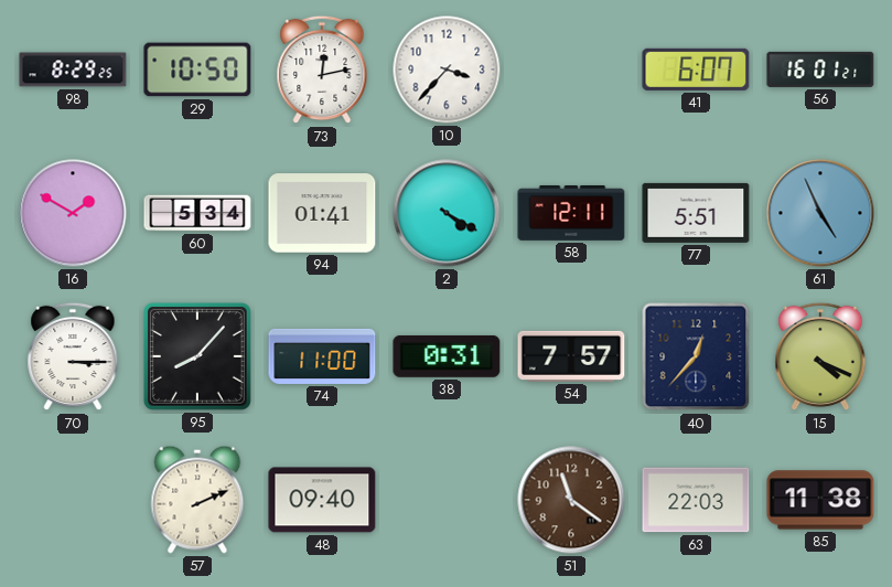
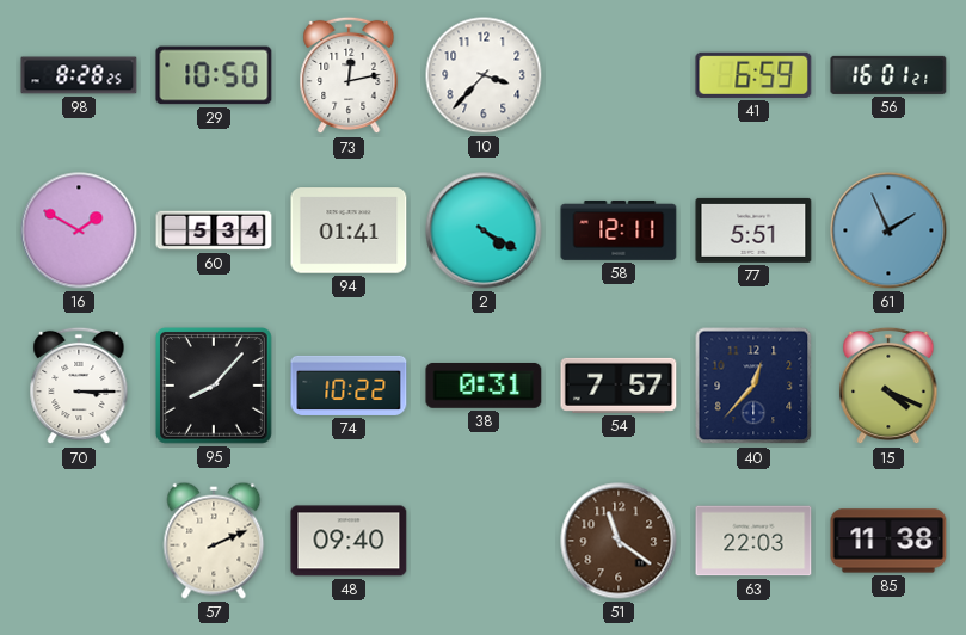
98: 8:29 -> 8:28 (79, 75)
41: 6:07 -> 6:59 (753, 75)
61: 4:56 -> 1:56 (888, 230)
74: 11:00 -> 10:22 (349, 386)
